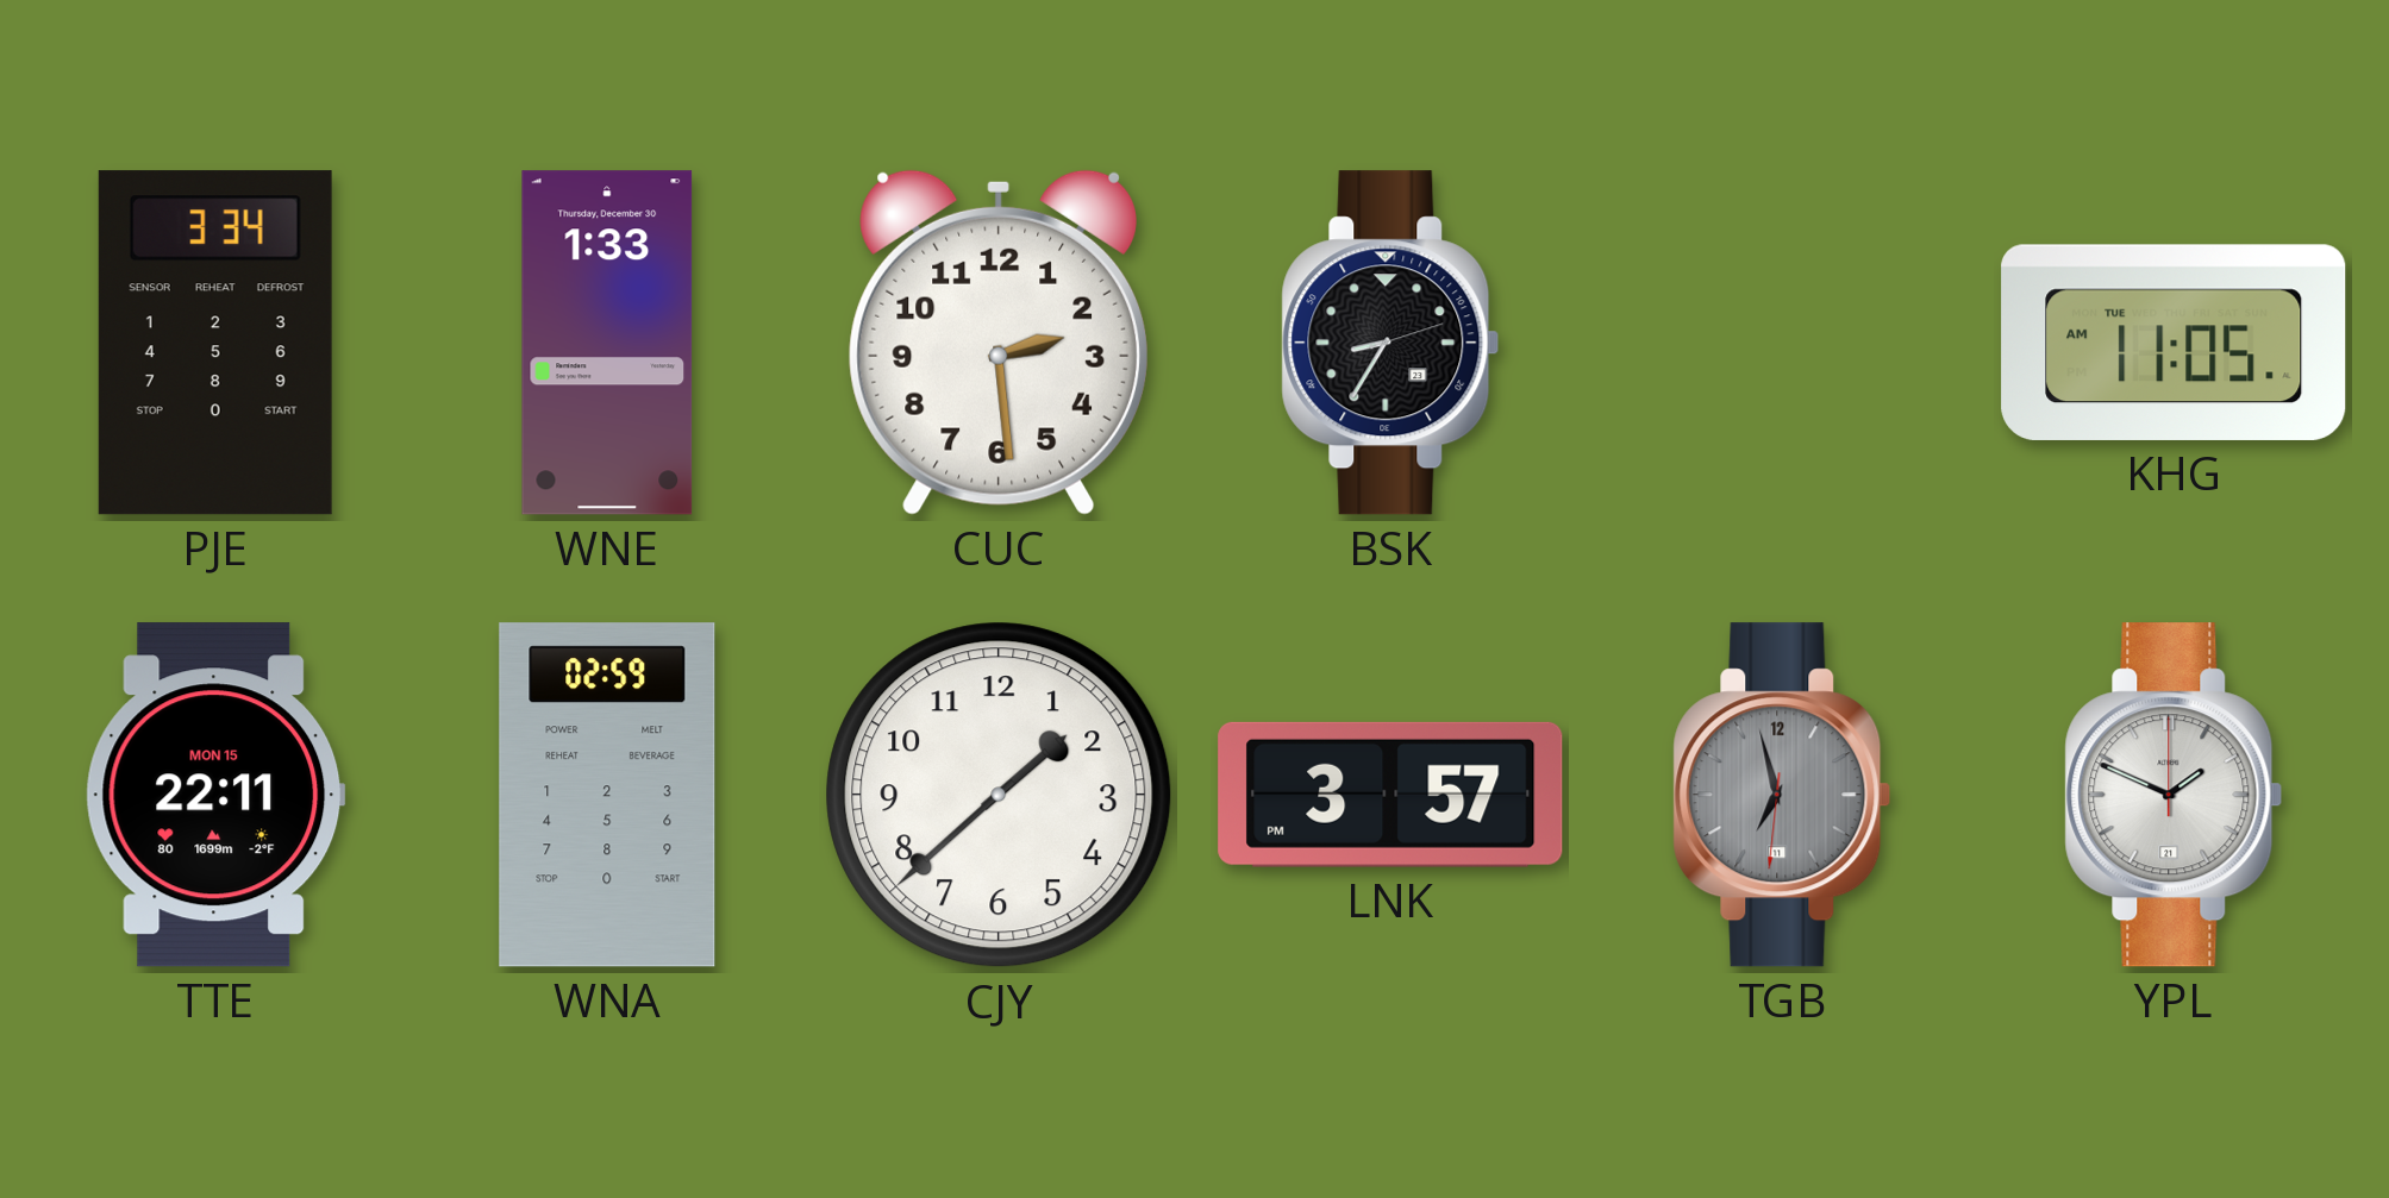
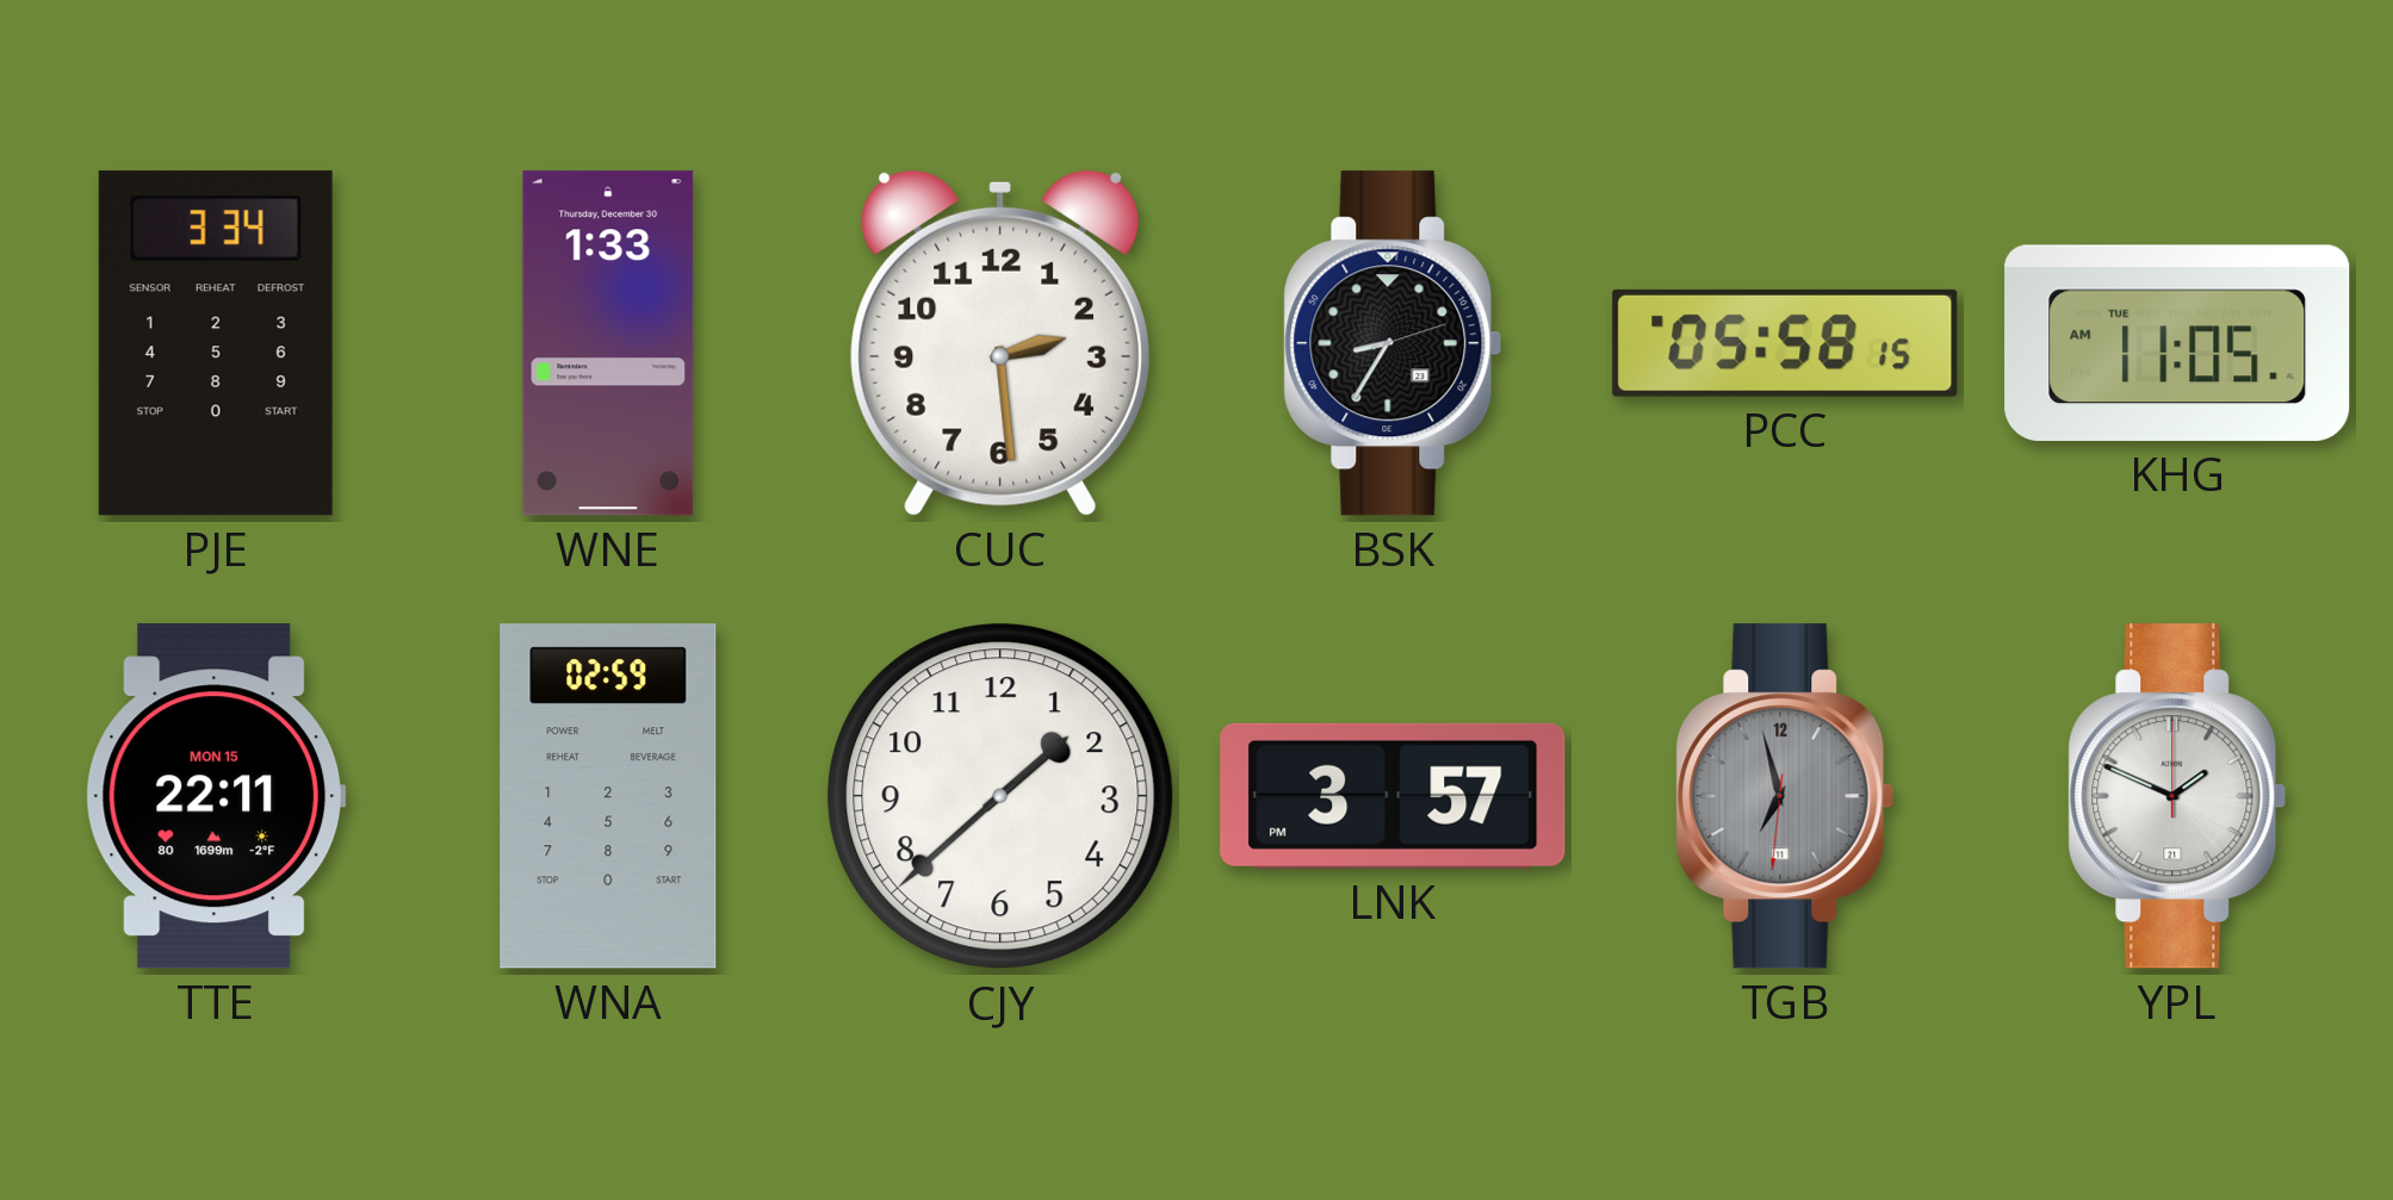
PCC: none -> 05:58 (1785, 343)
